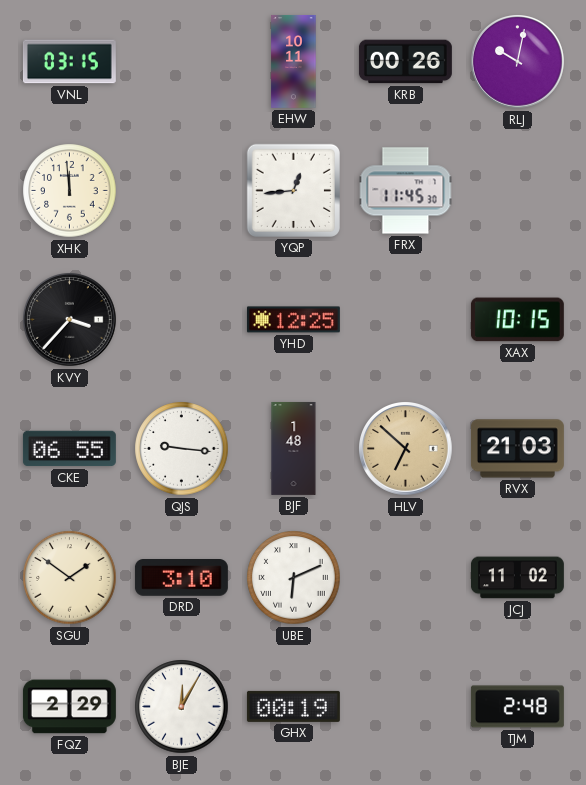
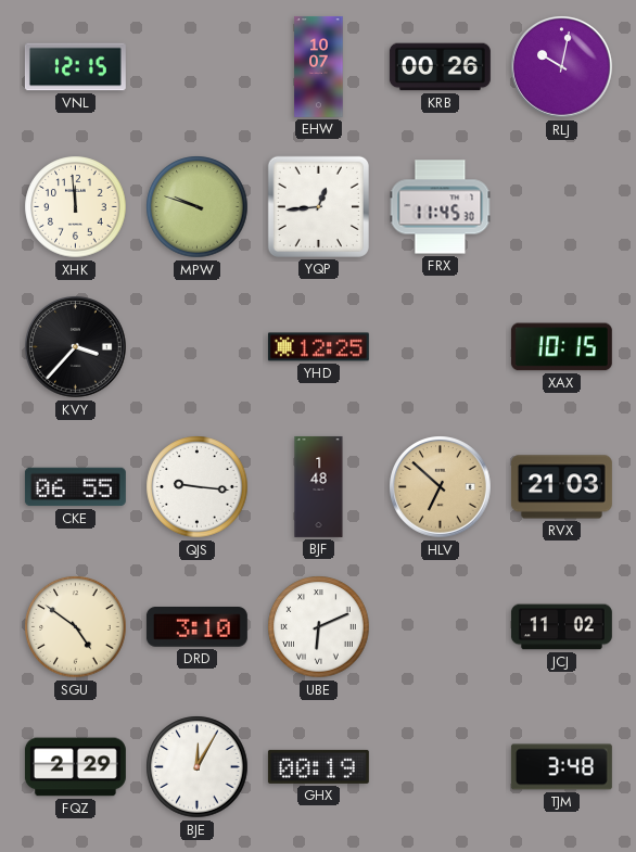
VNL: 03:15 -> 12:15 (75, 67)
EHW: 10:11 -> 10:07 (319, 66)
MPW: none -> 9:48 (198, 207)
SGU: 1:51 -> 4:51 (76, 627)
TJM: 2:48 -> 3:48 (561, 767)
